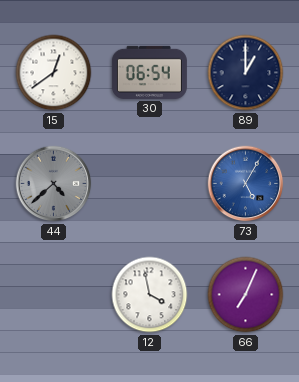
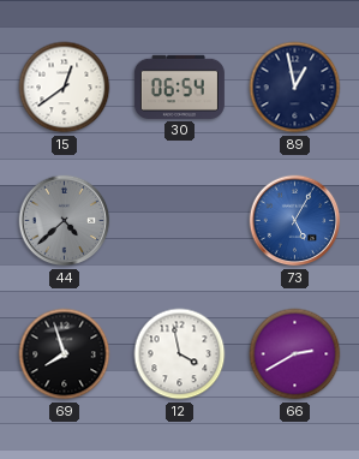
89: 1:00 -> 12:58 (295, 88)
69: none -> 7:57 (65, 354)
66: 7:04 -> 2:40 (295, 354)
